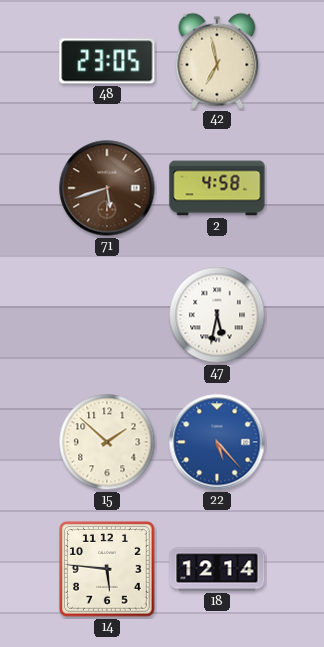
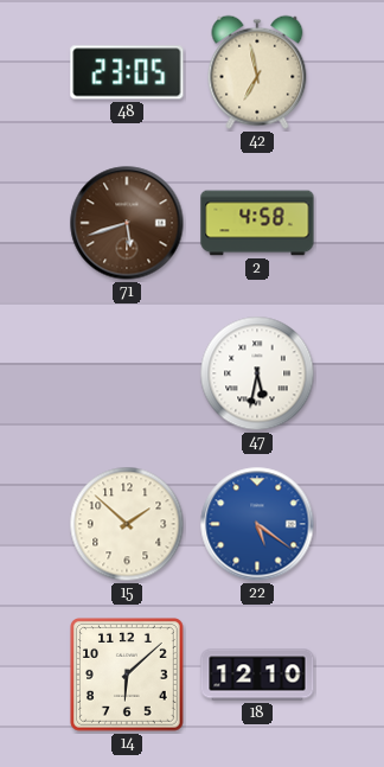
22: 5:23 -> 5:21 (257, 524)
14: 5:46 -> 6:08 (128, 676)
18: 12:14 -> 12:10 (257, 675)
